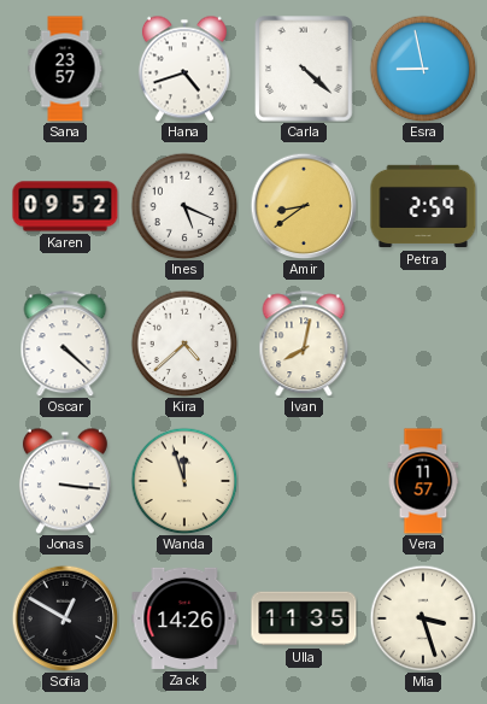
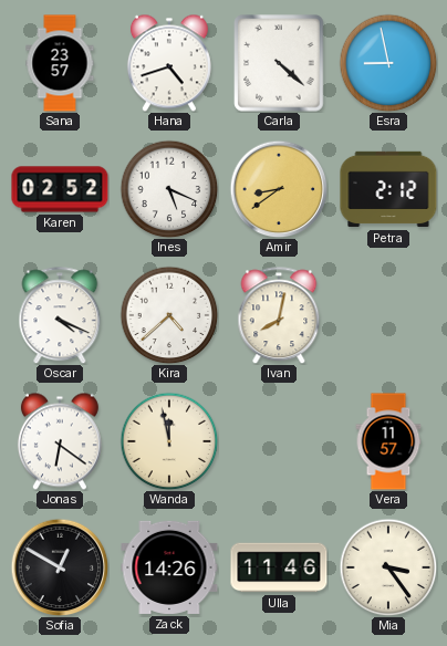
Karen: 09:52 -> 02:52 (60, 189)
Petra: 2:59 -> 2:12 (388, 189)
Oscar: 4:22 -> 4:19 (60, 315)
Jonas: 3:16 -> 6:21 (60, 441)
Wanda: 11:57 -> 11:58 (169, 441)
Ulla: 11:35 -> 11:46 (279, 567)
Mia: 3:27 -> 3:24 (388, 567)
